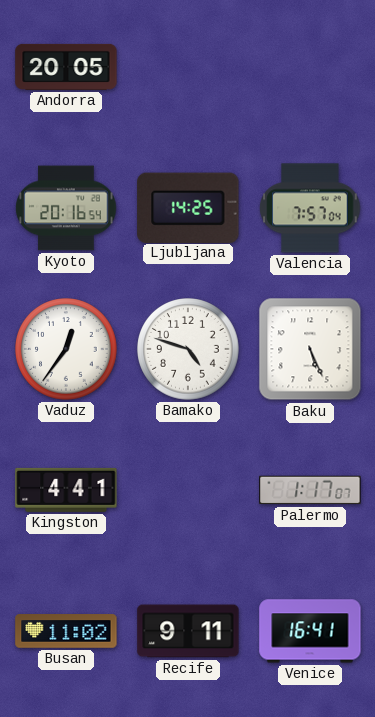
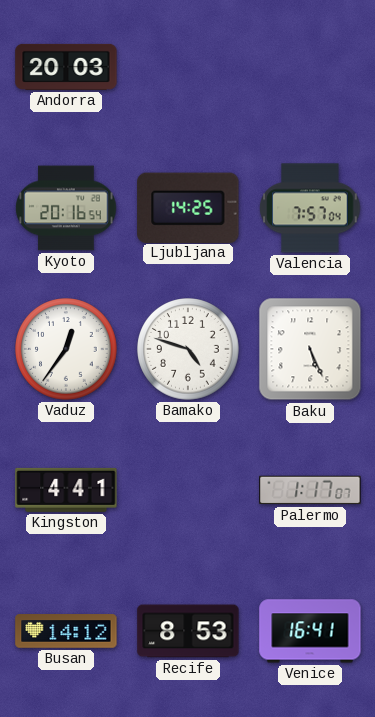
Andorra: 20:05 -> 20:03 (66, 67)
Busan: 11:02 -> 14:12 (66, 631)
Recife: 9:11 -> 8:53 (188, 631)
